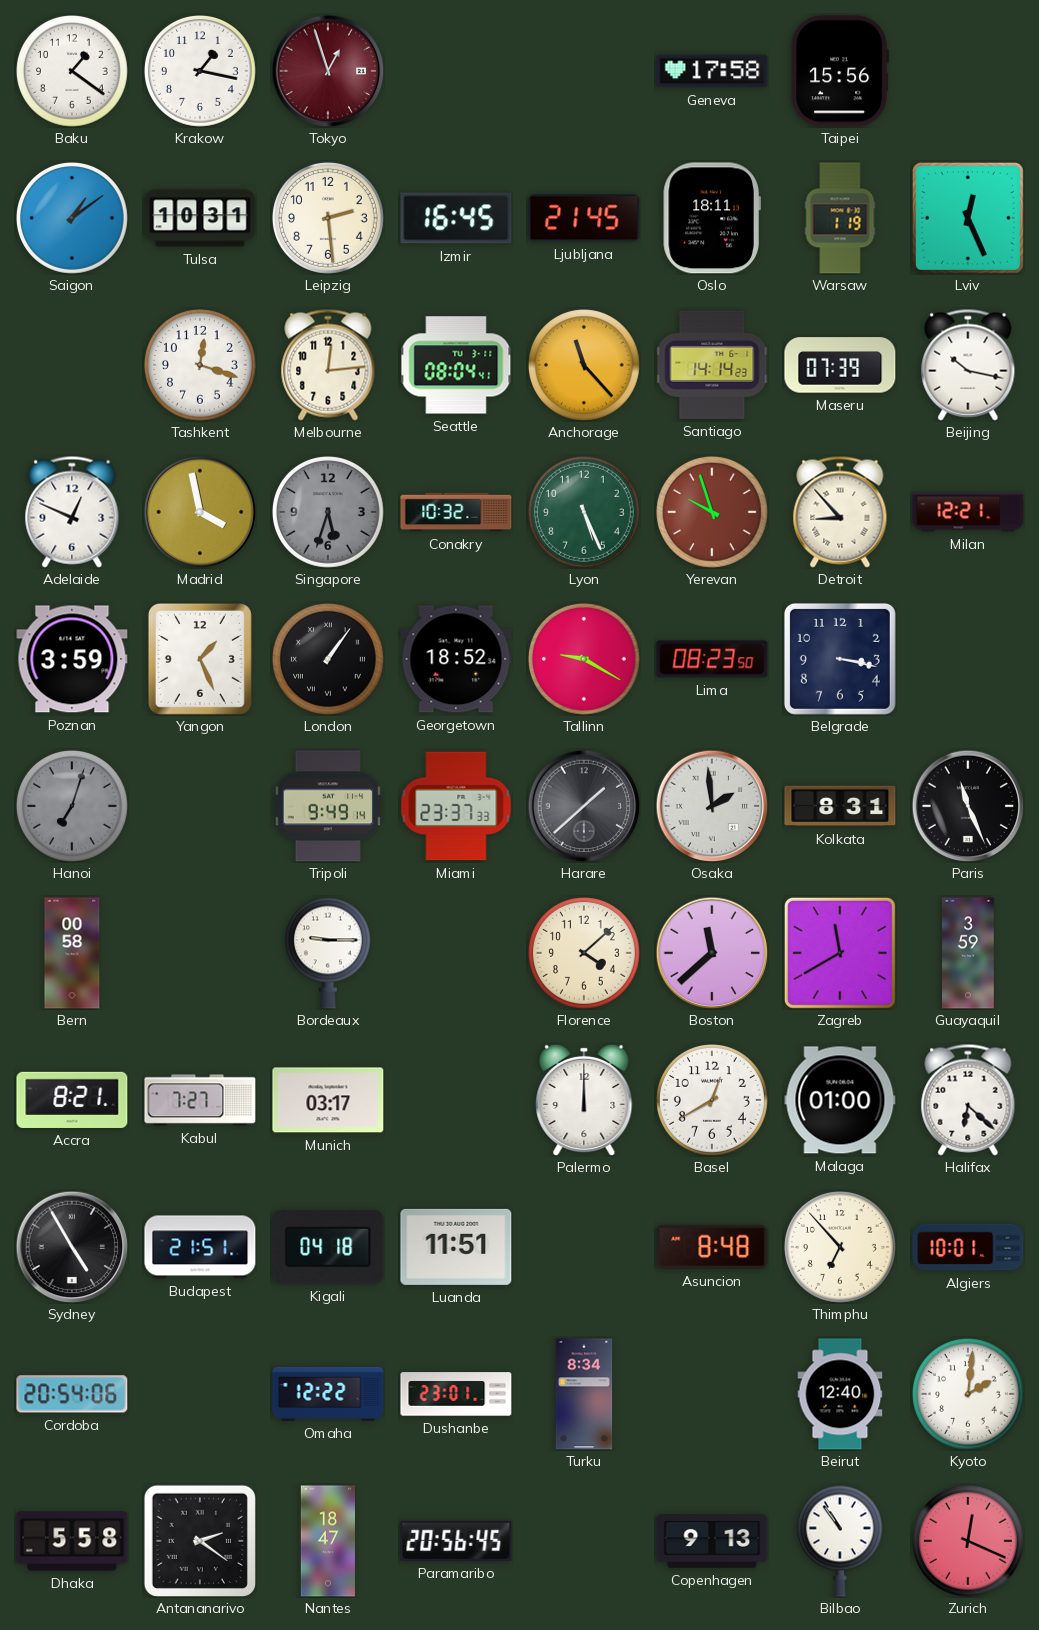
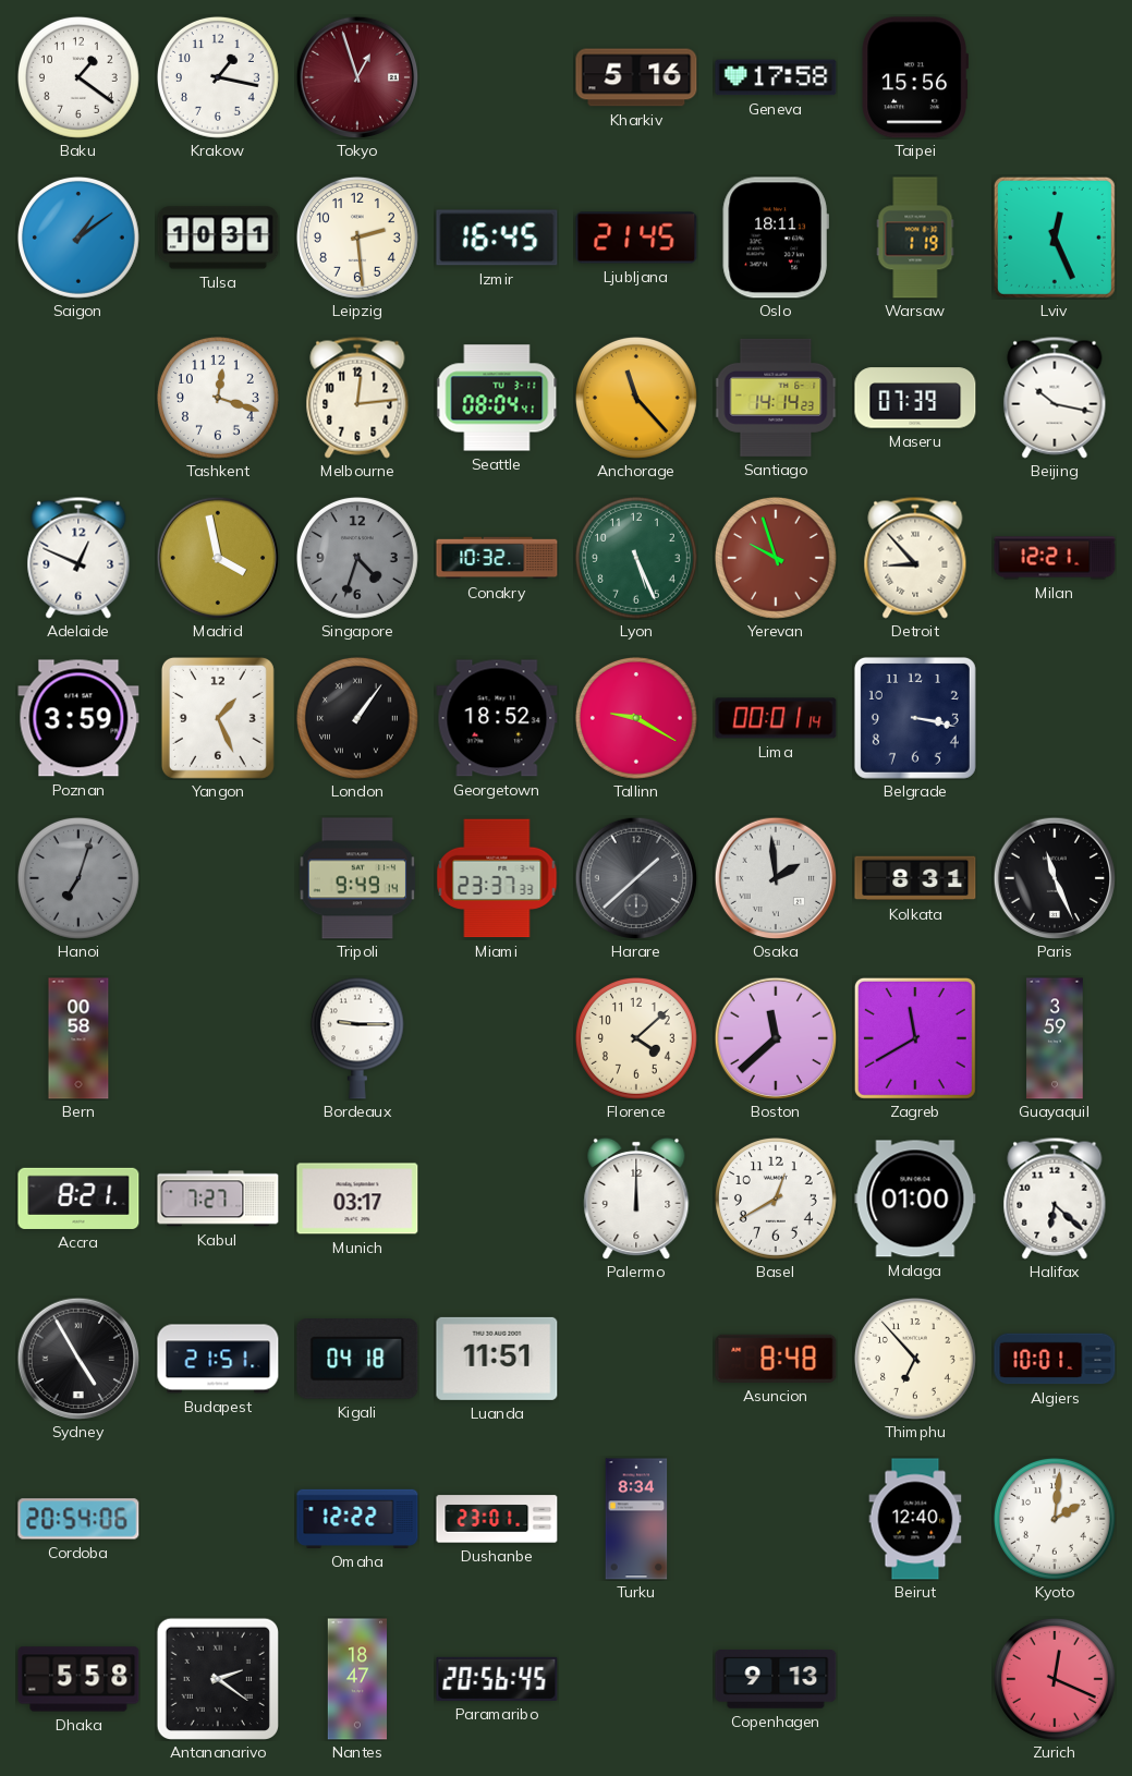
Kharkiv: none -> 5:16 (636, 77)
Singapore: 5:33 -> 4:33 (357, 558)
Lima: 08:23 -> 00:01 (776, 718)
Bilbao: 10:54 -> none (840, 1541)
